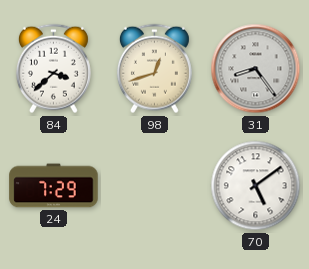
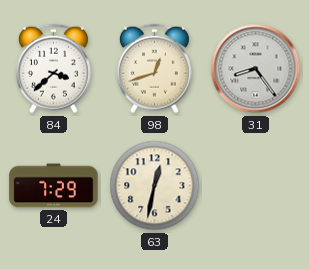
63: none -> 12:32 (155, 186)
70: 5:09 -> none (256, 186)
